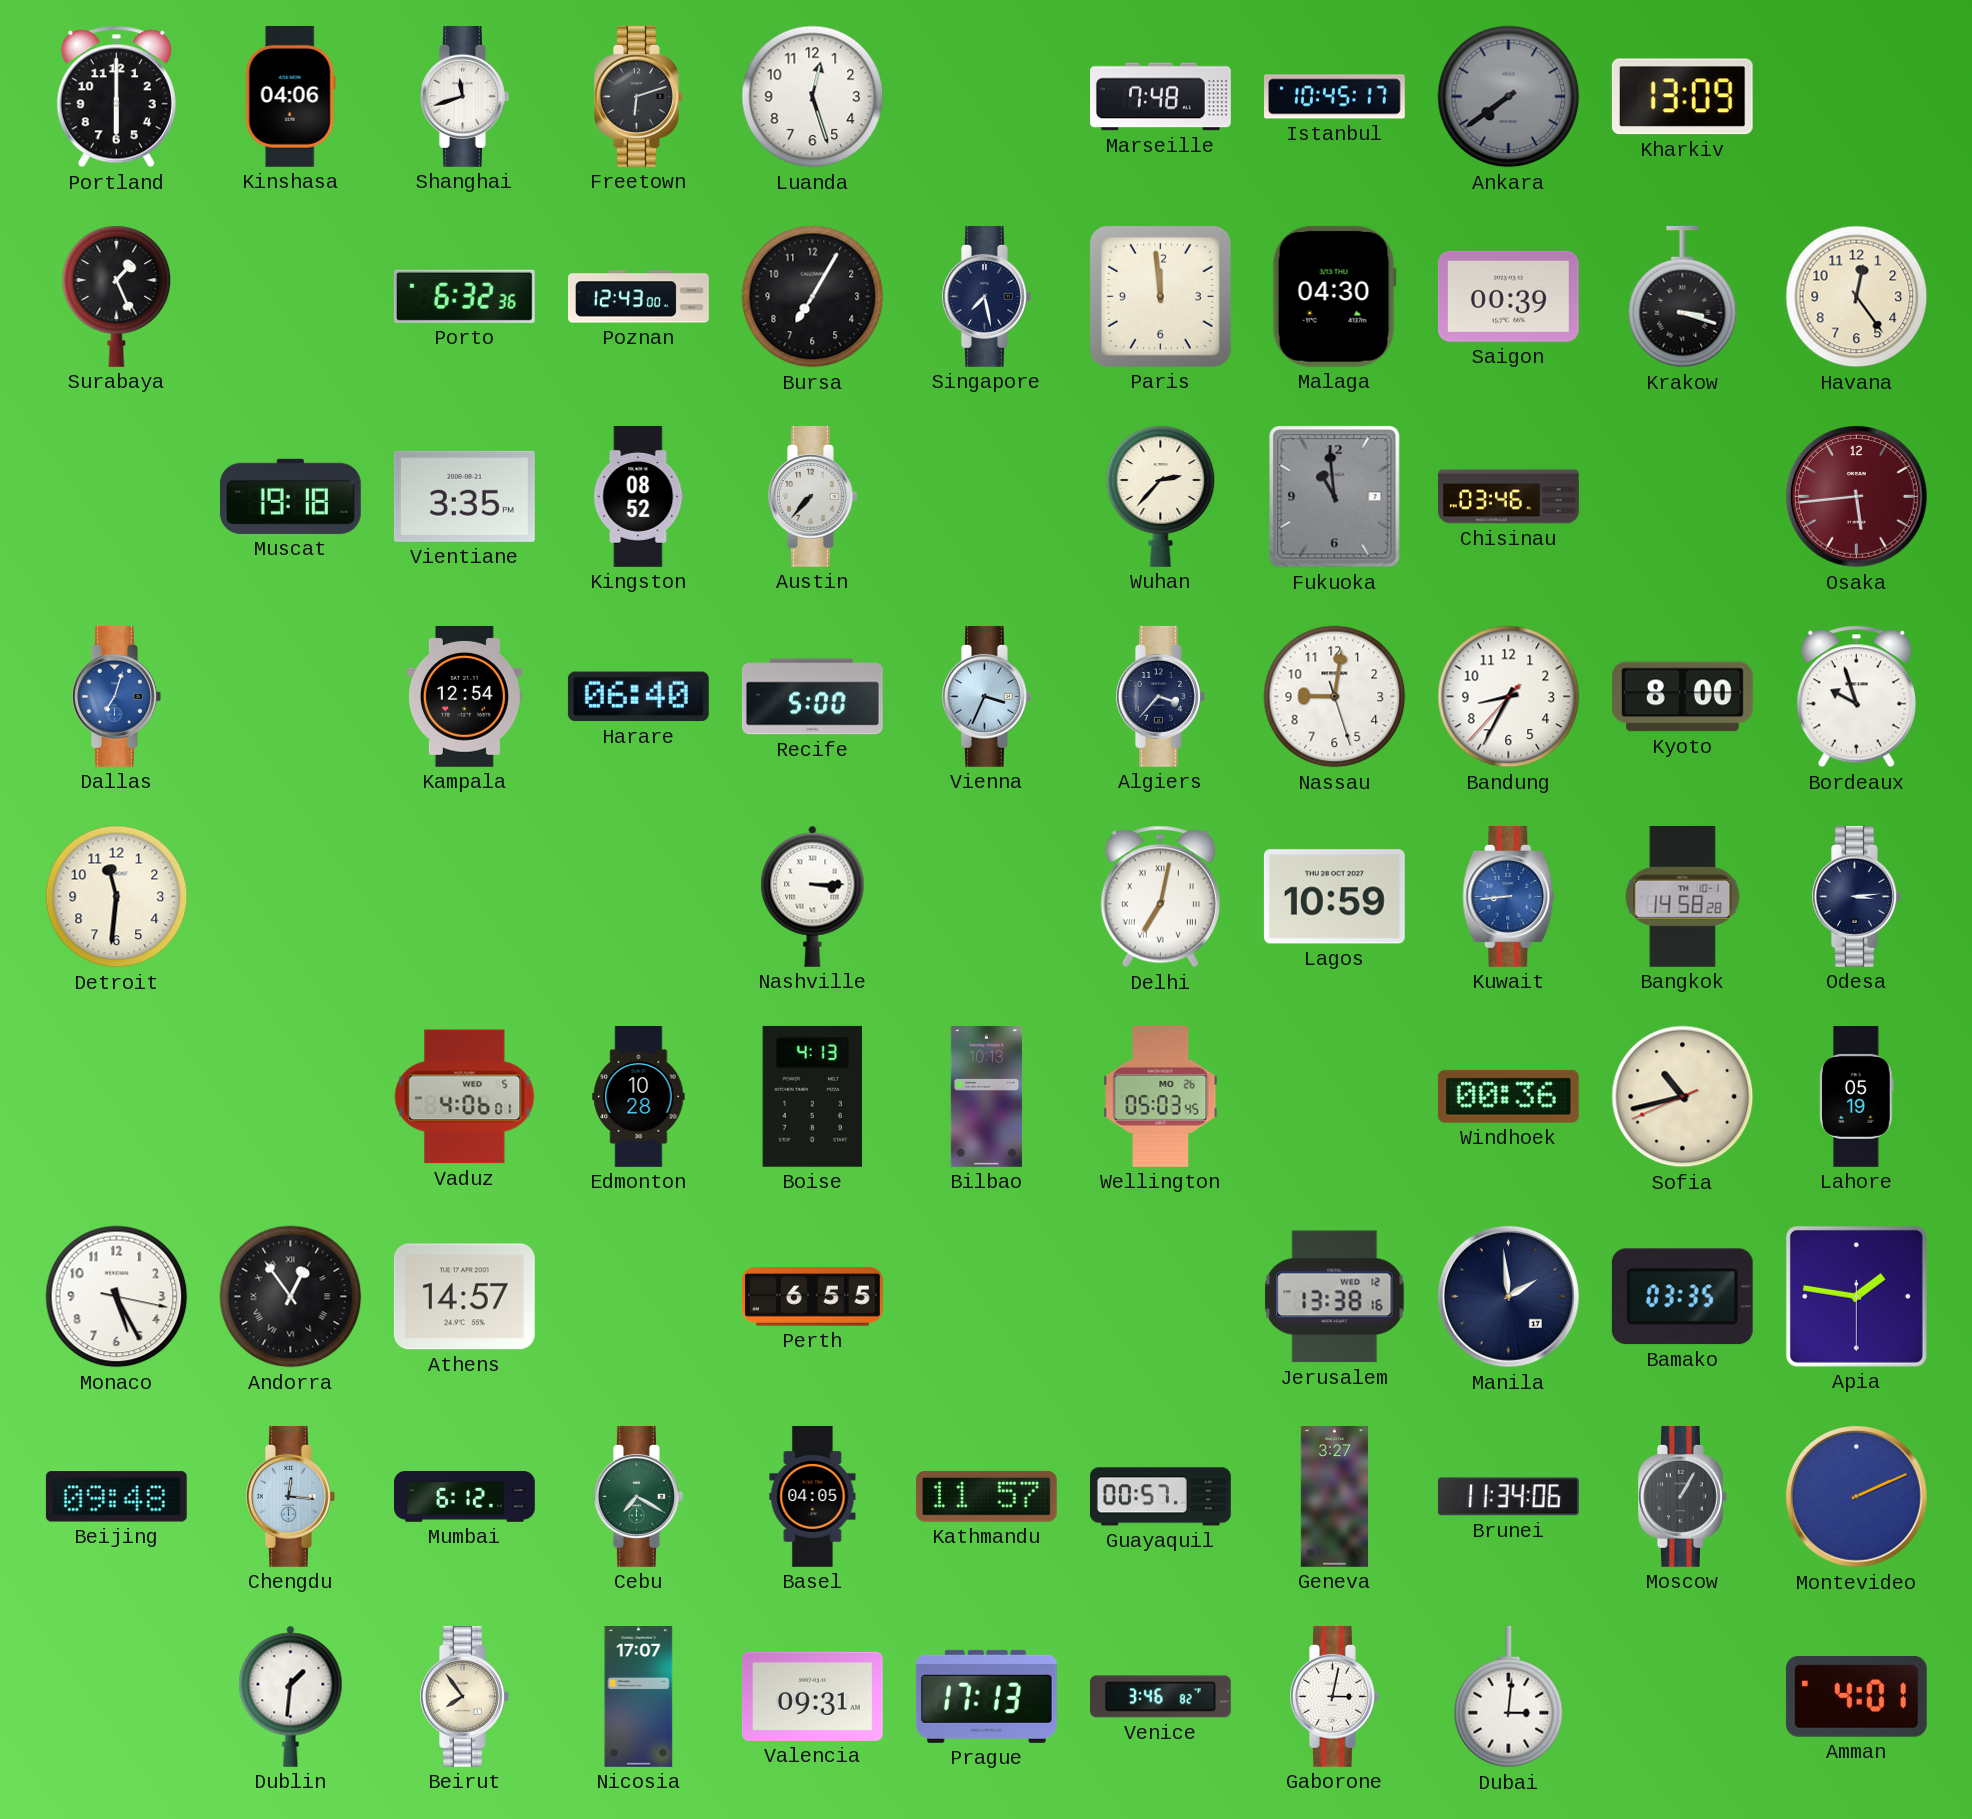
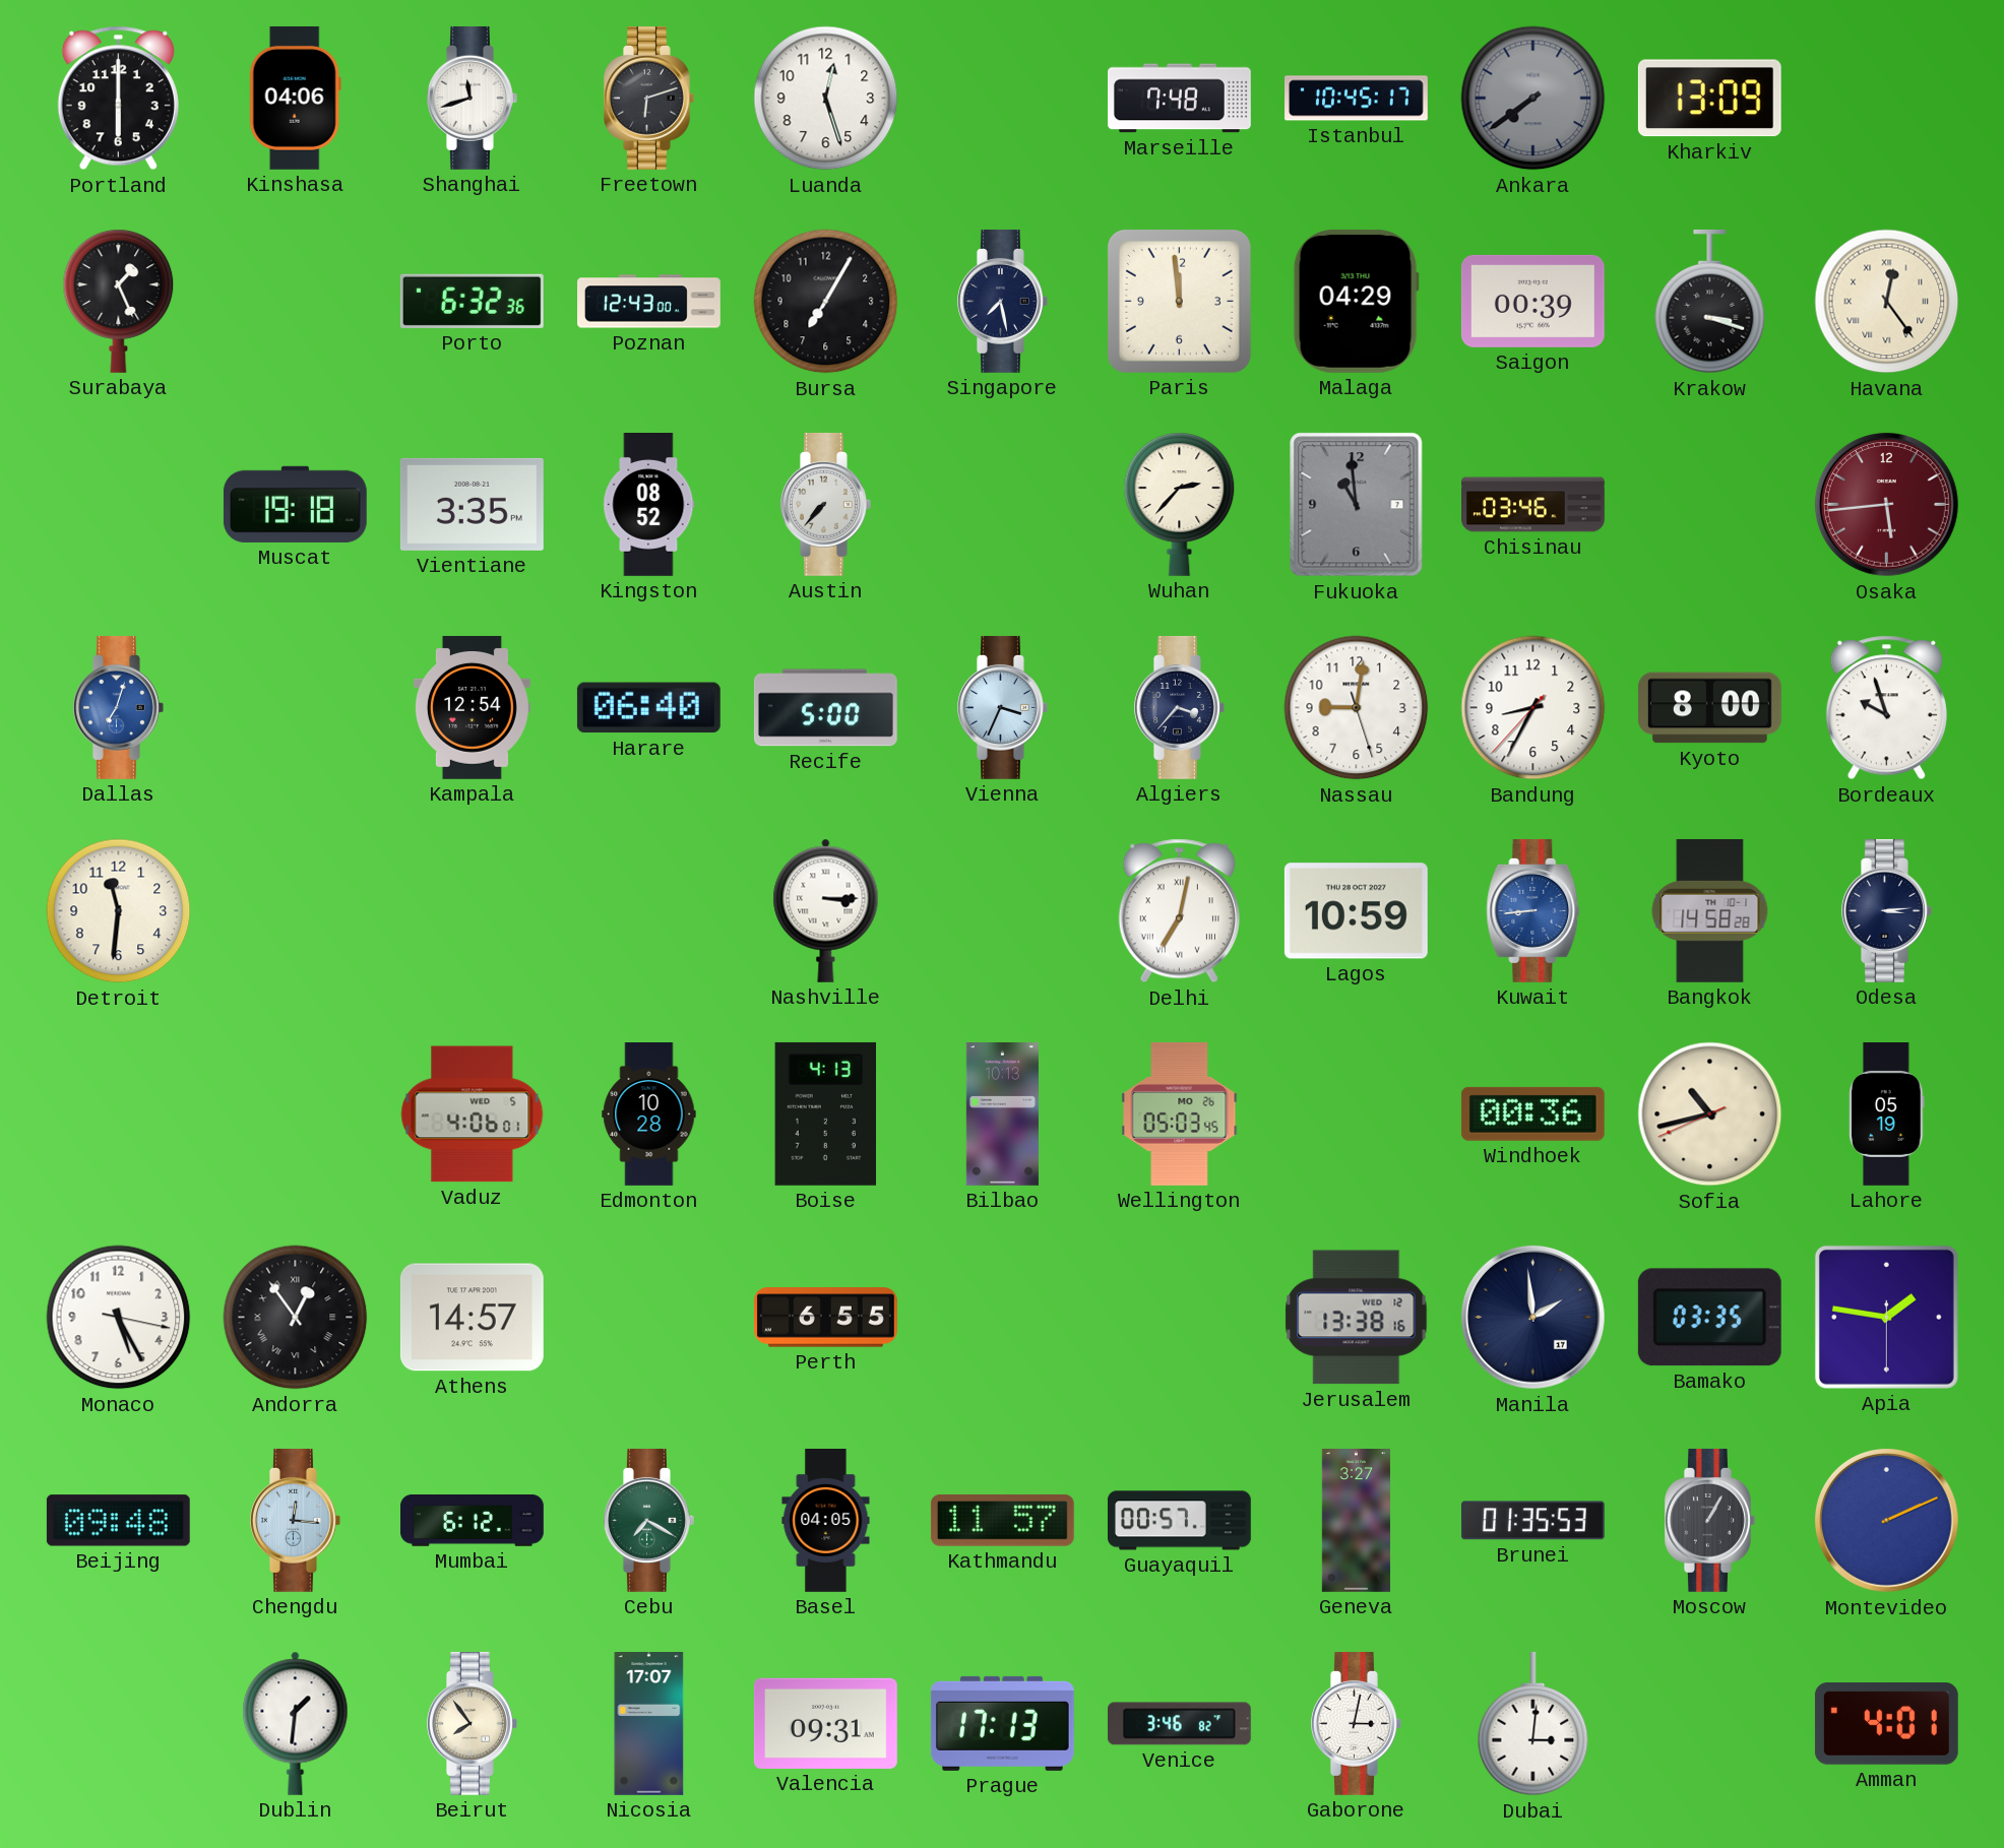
Malaga: 04:30 -> 04:29 (1356, 301)
Havana numerals: Arabic -> Roman (1887, 302)
Brunei: 11:34 -> 01:35 (1532, 1521)
